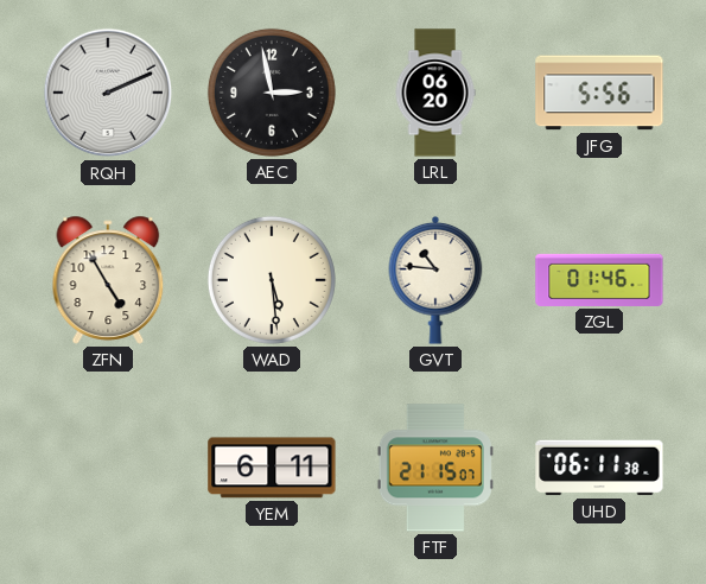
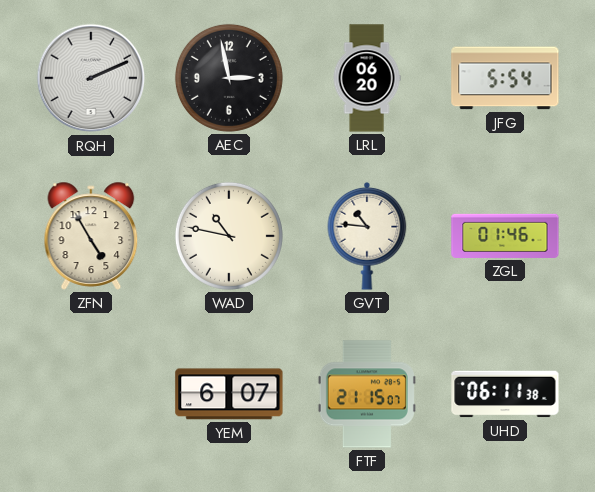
JFG: 5:56 -> 5:54 (505, 78)
WAD: 5:29 -> 10:47 (229, 236)
YEM: 6:11 -> 6:07 (229, 394)
